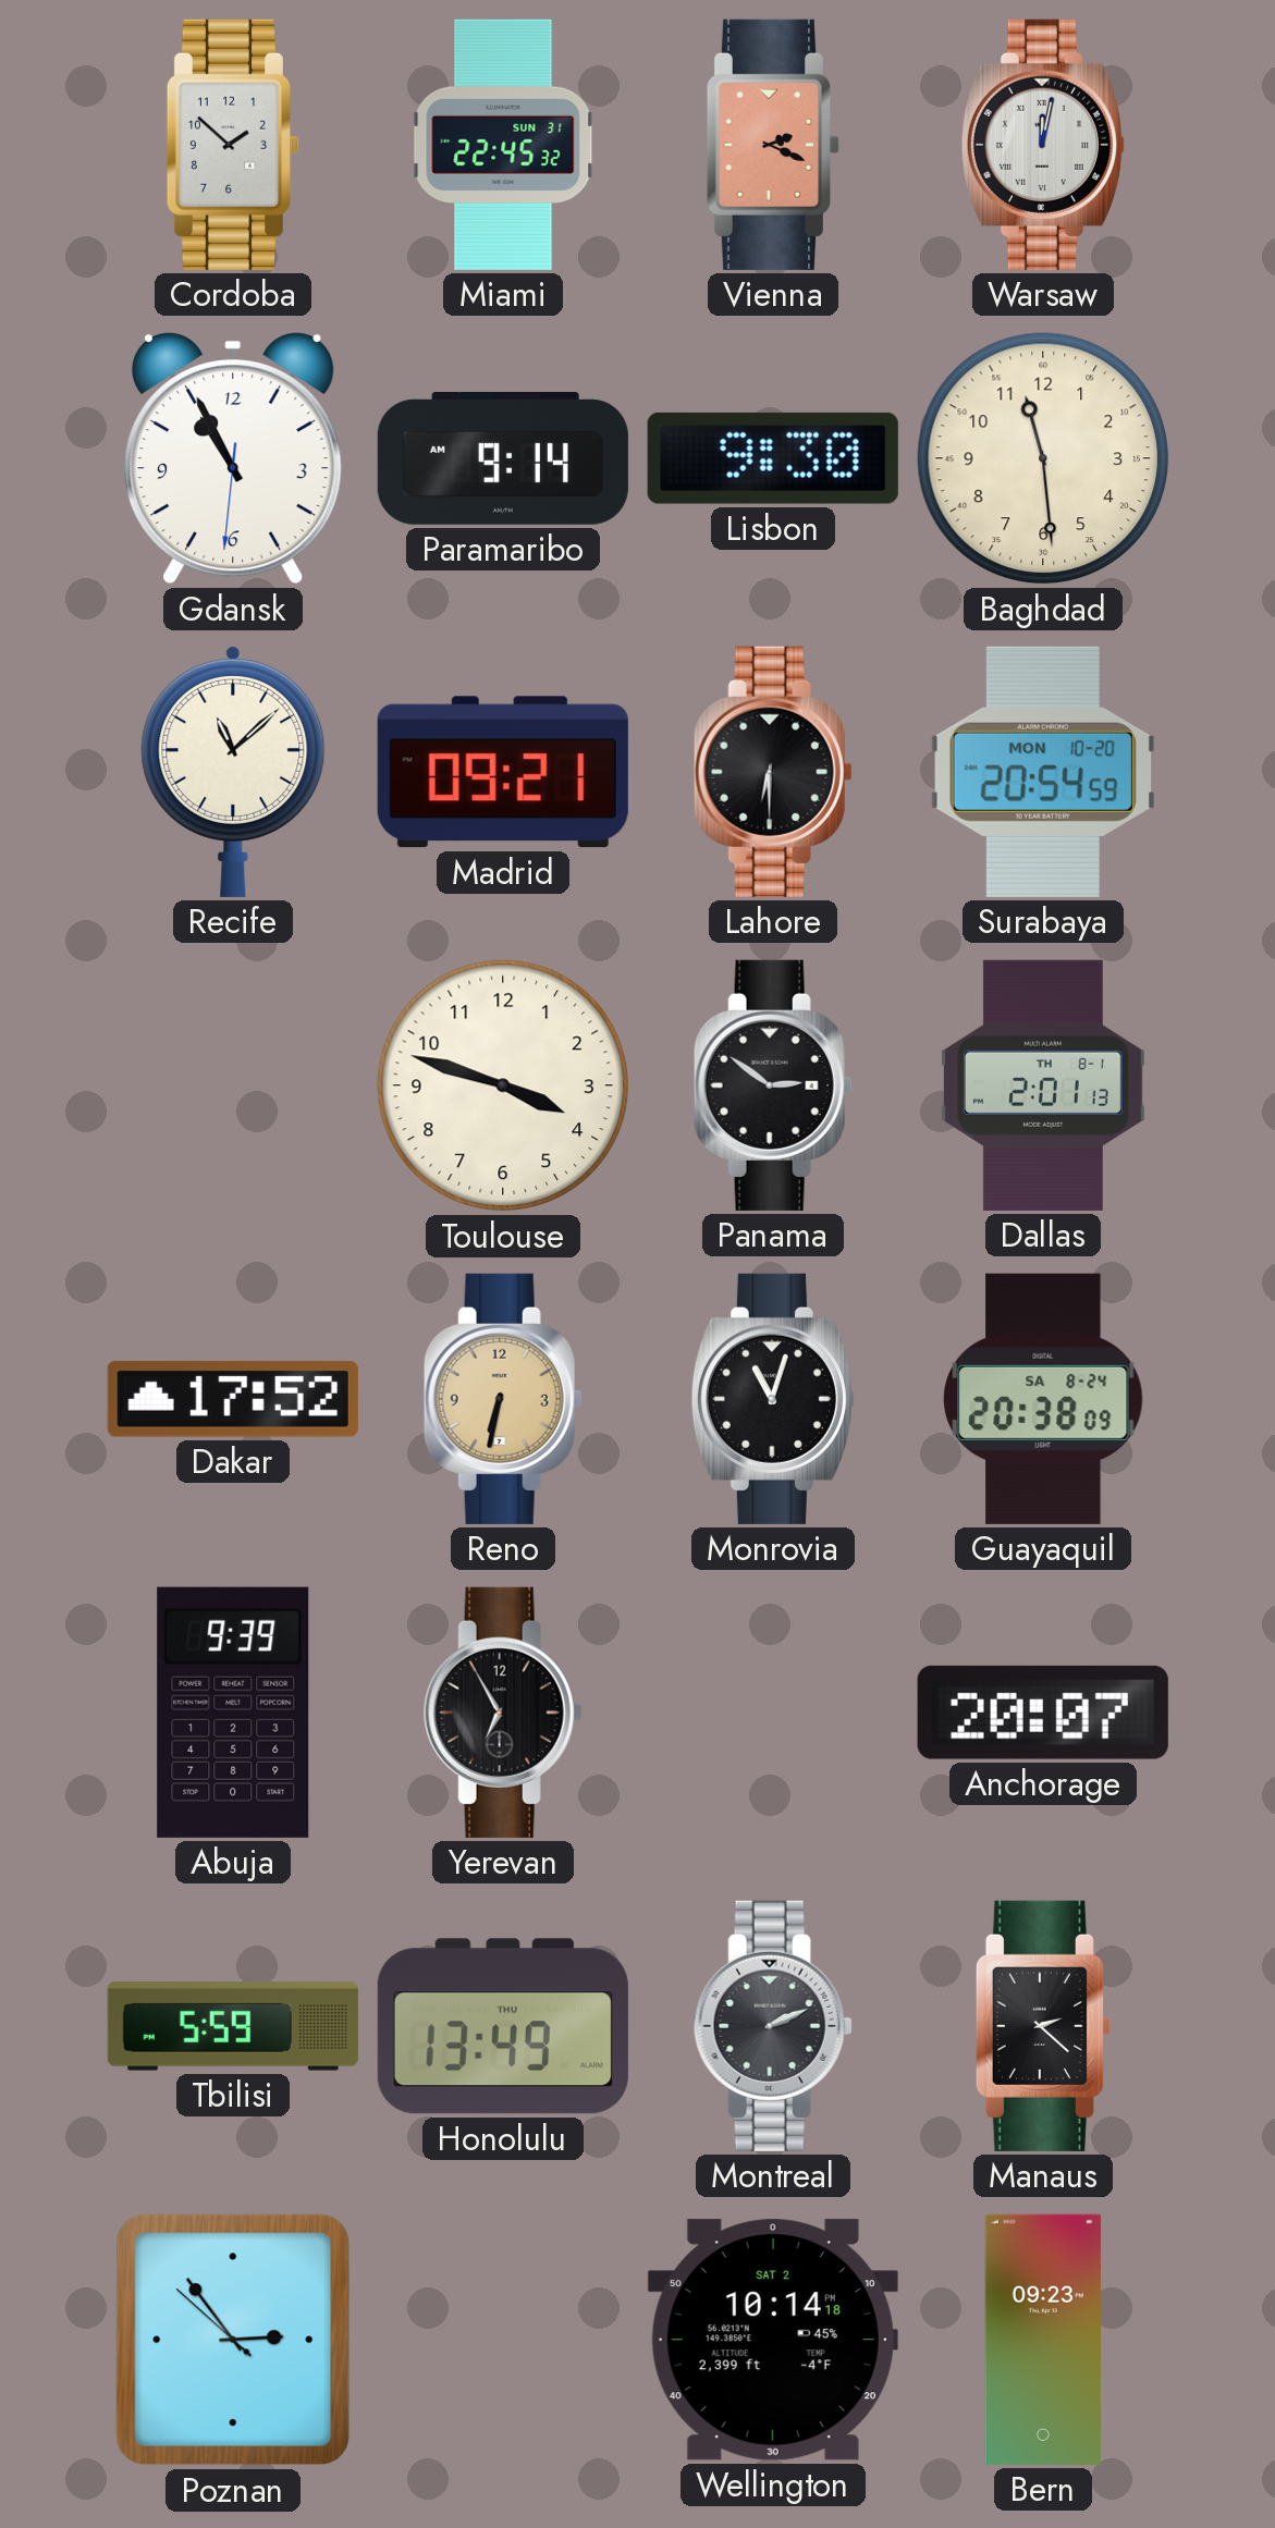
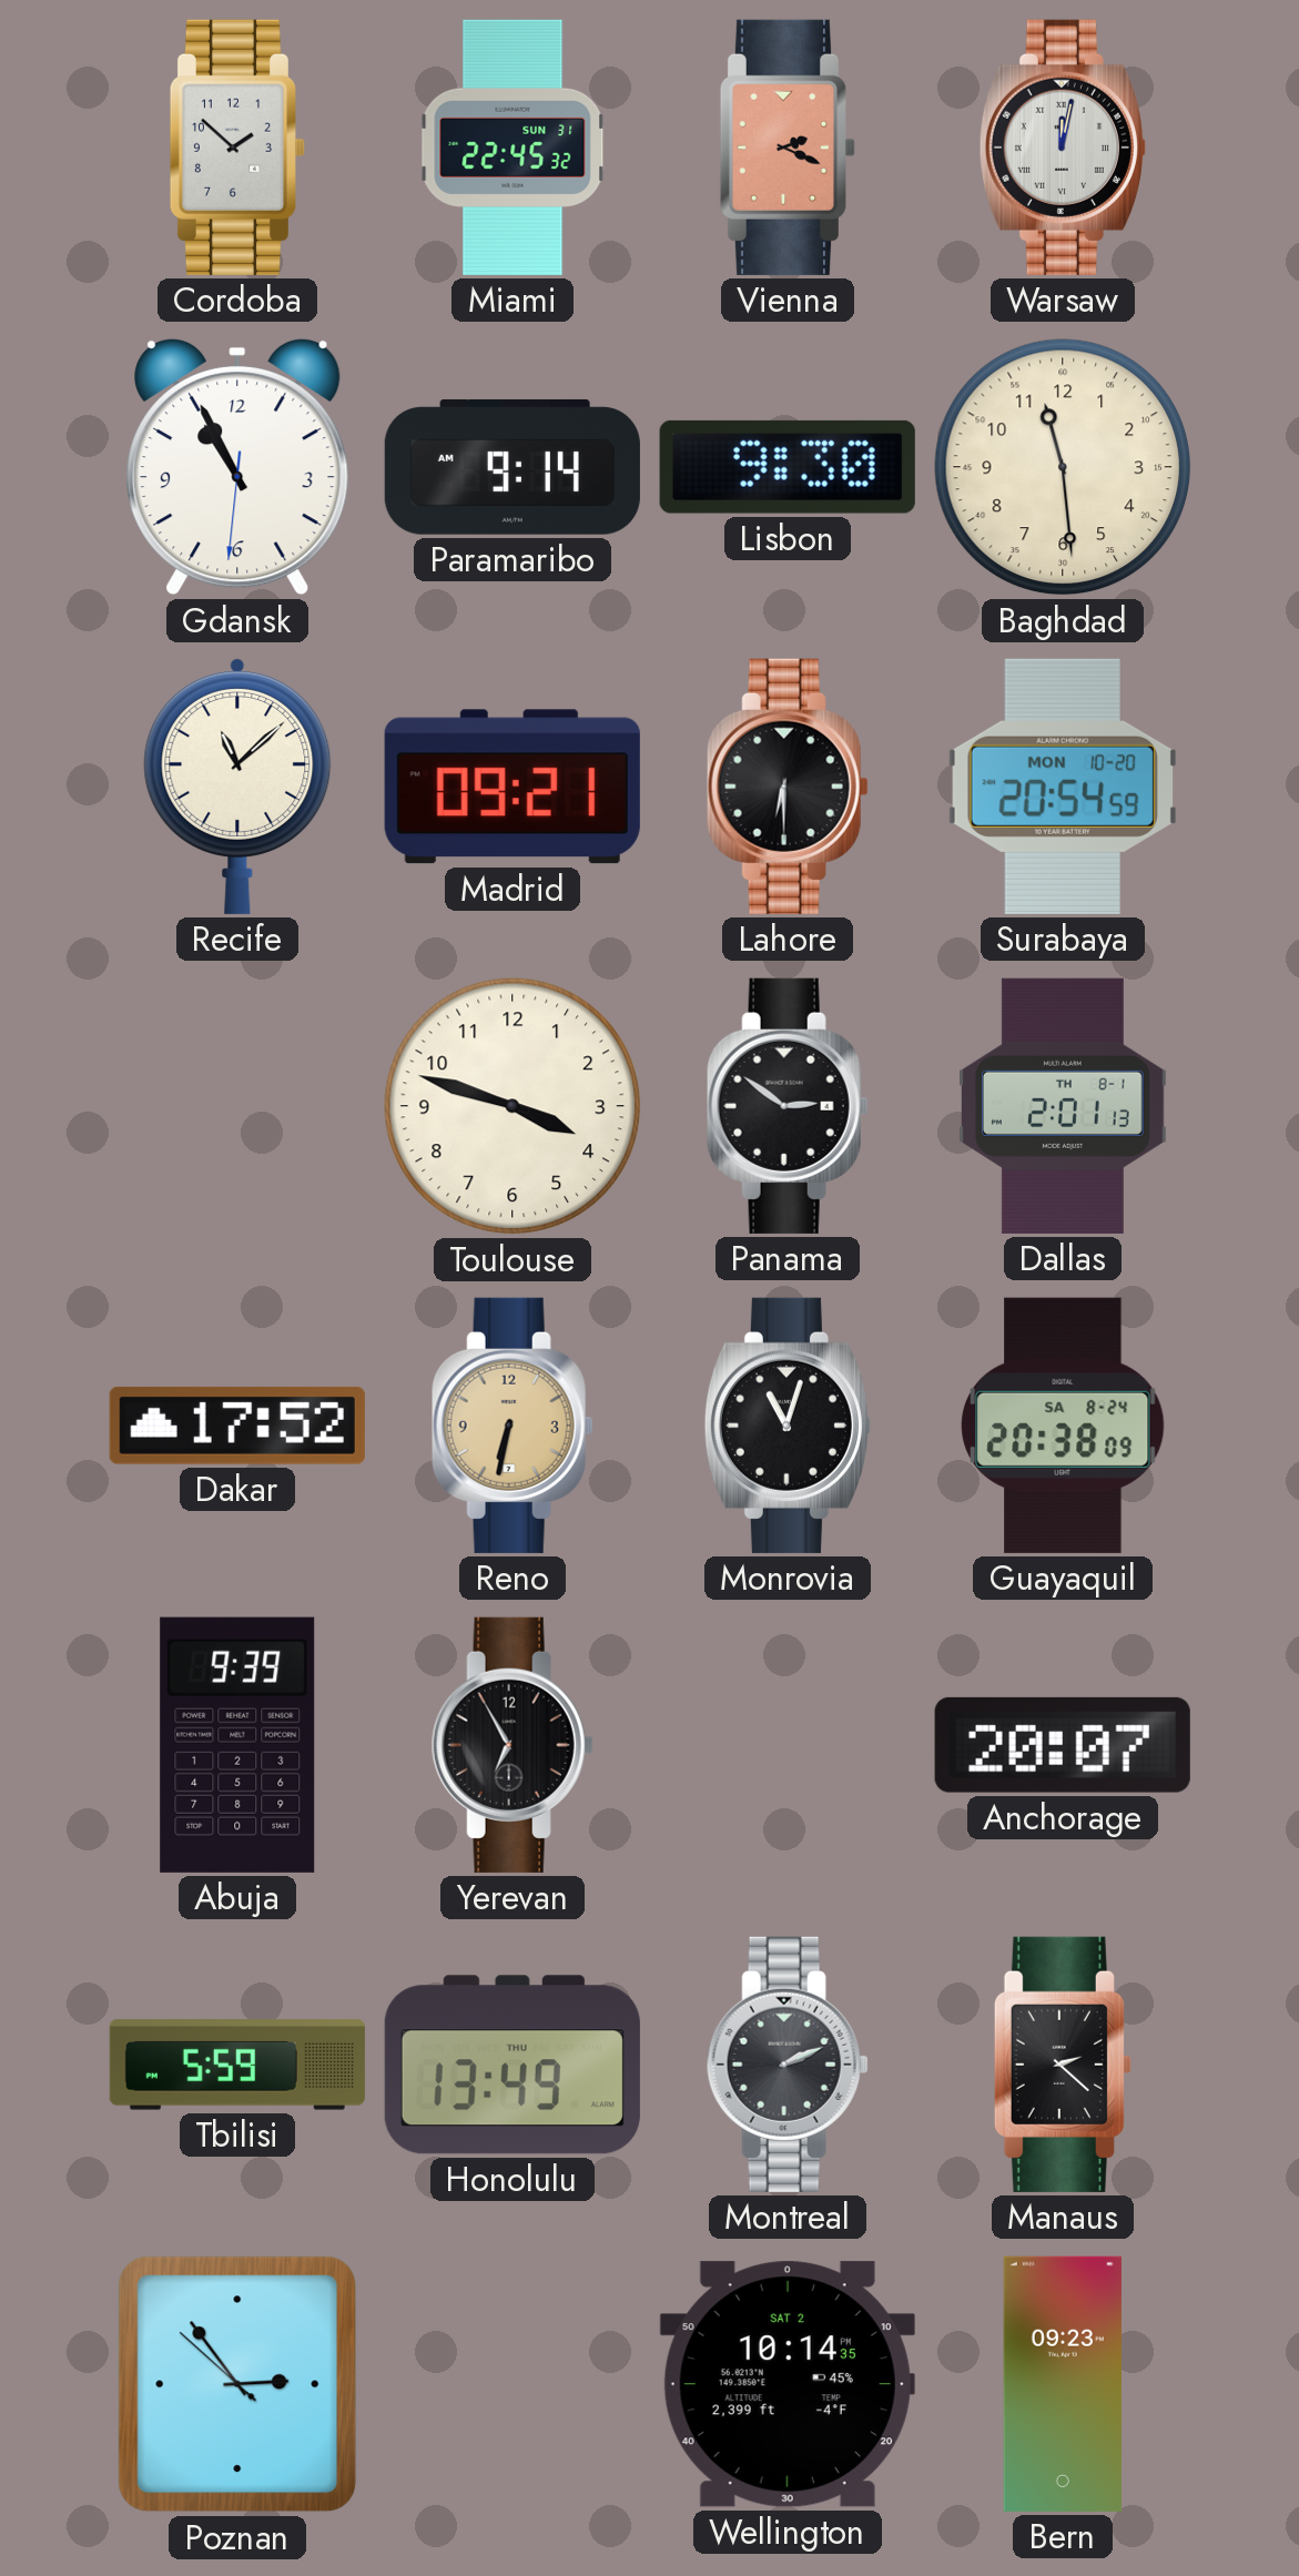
Wellington: 10:14:18 PM -> 10:14:35 PM (788, 2384)
